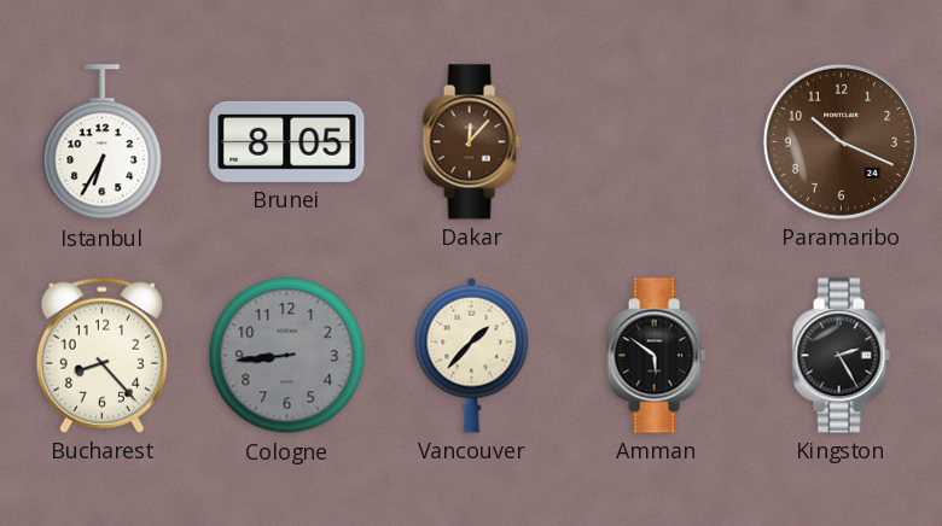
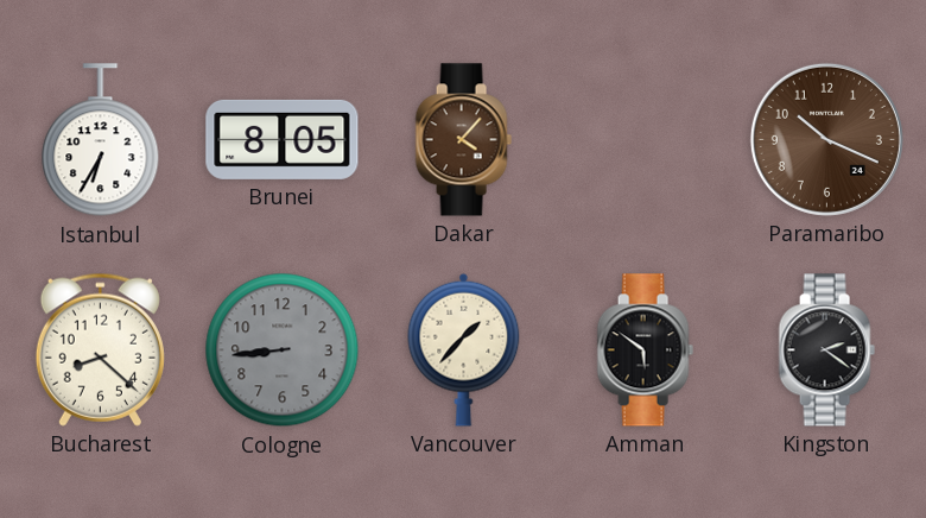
Dakar: 12:07 -> 4:07 (463, 140)
Bucharest: 8:23 -> 8:22 (100, 349)
Kingston: 2:25 -> 2:21 (826, 350)
